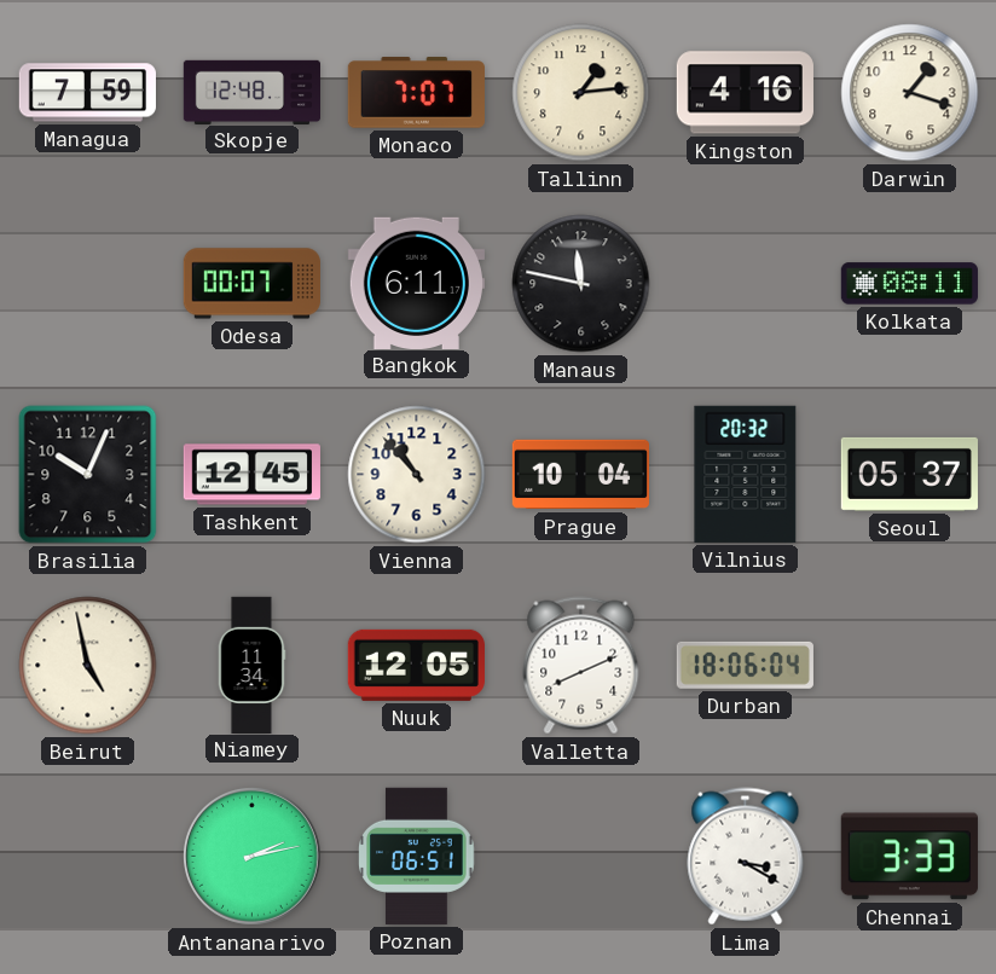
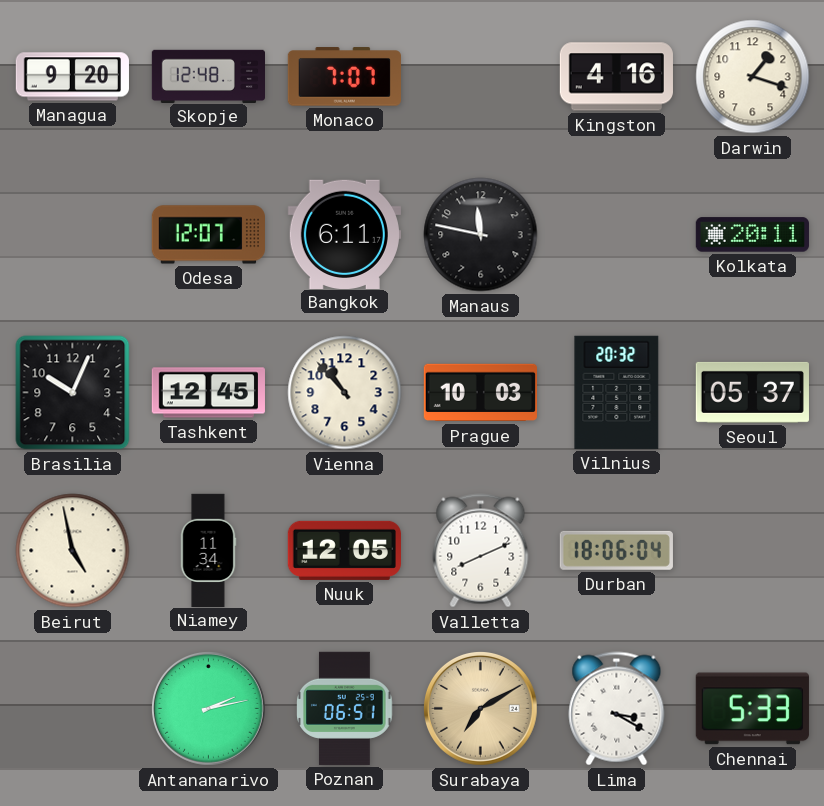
Managua: 7:59 -> 9:20 (72, 77)
Tallinn: 1:14 -> none (581, 93)
Odesa: 00:07 -> 12:07 (208, 235)
Kolkata: 08:11 -> 20:11 (752, 235)
Prague: 10:04 -> 10:03 (480, 393)
Surabaya: none -> 7:10 (481, 709)
Chennai: 3:33 -> 5:33 (752, 709)
